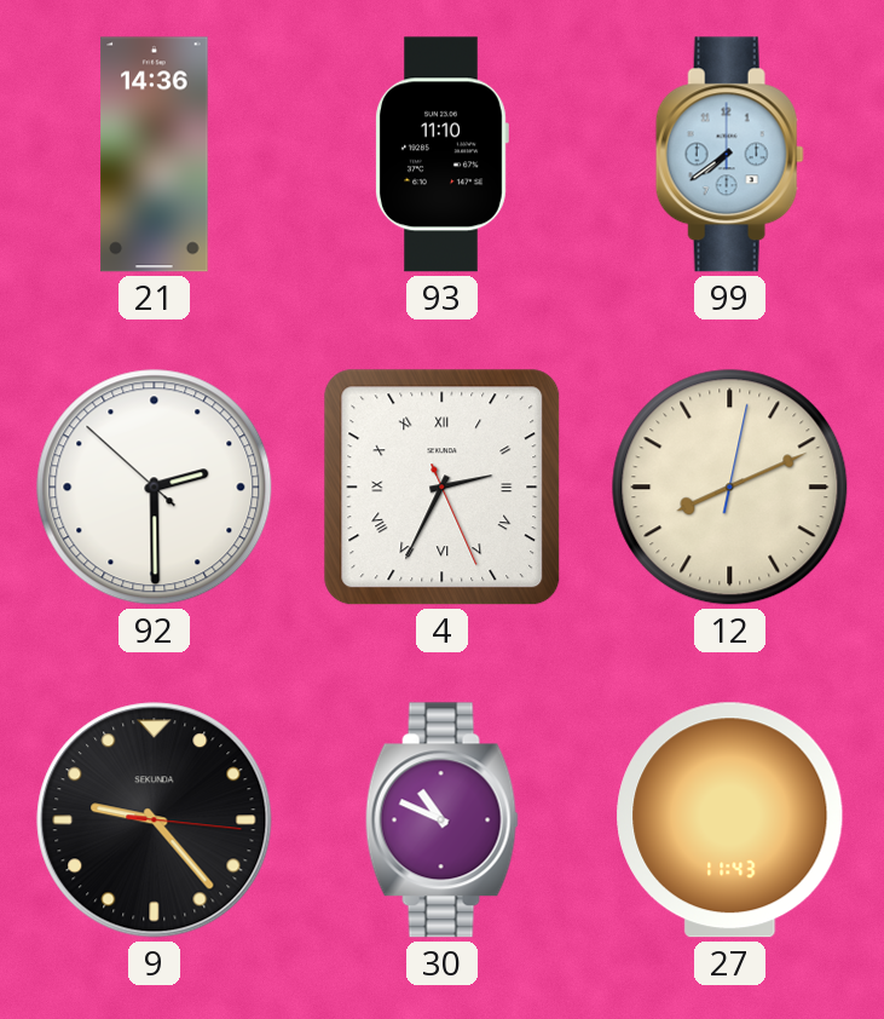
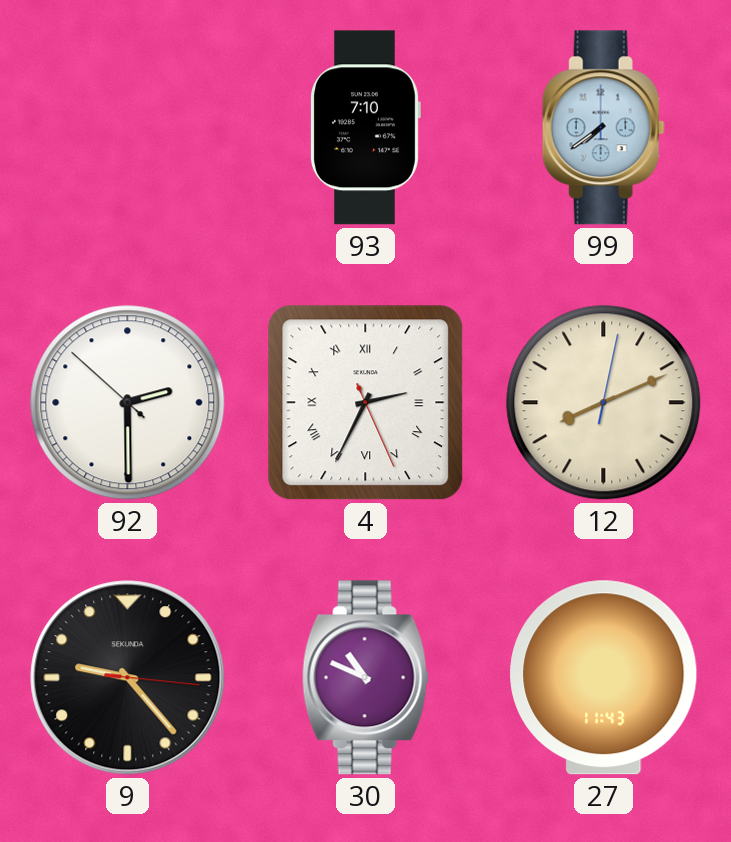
21: 14:36 -> none (155, 155)
93: 11:10 -> 7:10 (366, 128)
